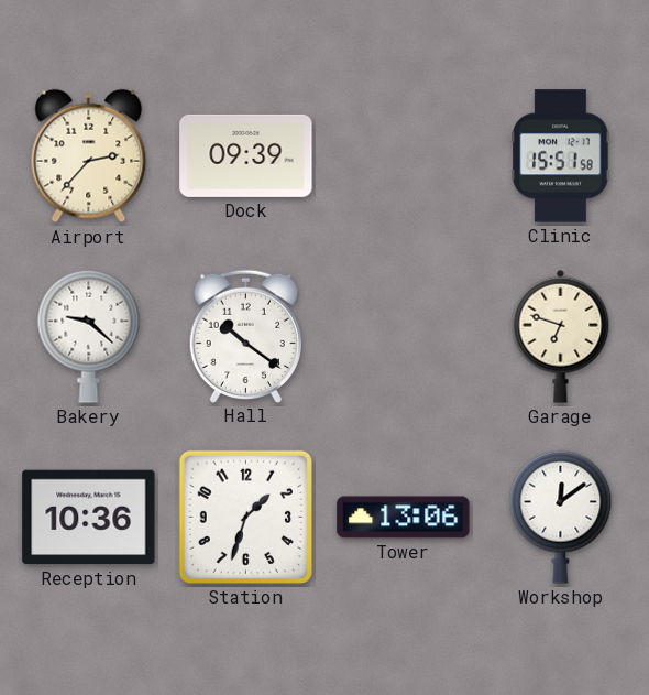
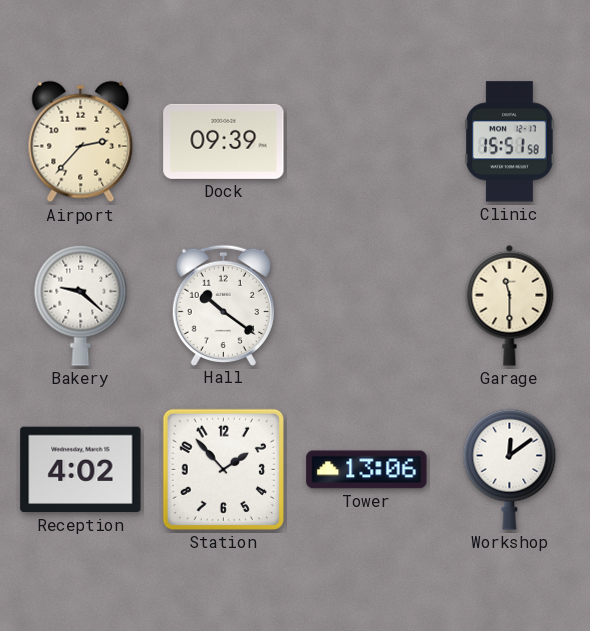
Garage: 6:48 -> 11:30 (510, 305)
Reception: 10:36 -> 4:02 (81, 470)
Station: 1:33 -> 1:53 (223, 469)
